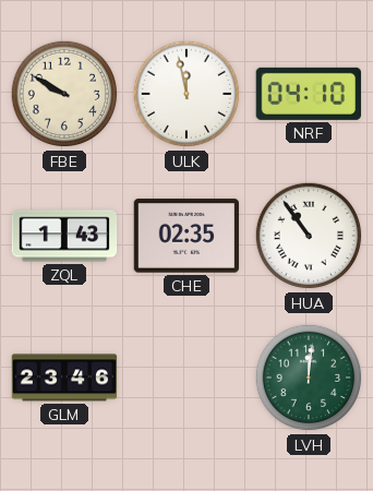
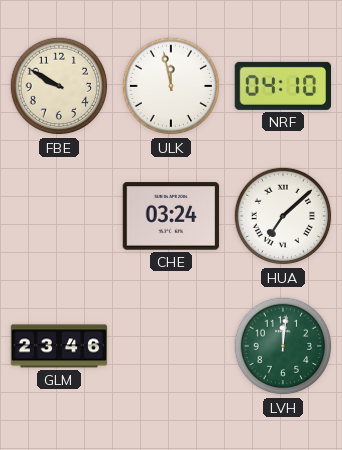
ZQL: 1:43 -> none (64, 236)
CHE: 02:35 -> 03:24 (170, 216)
HUA: 10:54 -> 7:08 (283, 216)
